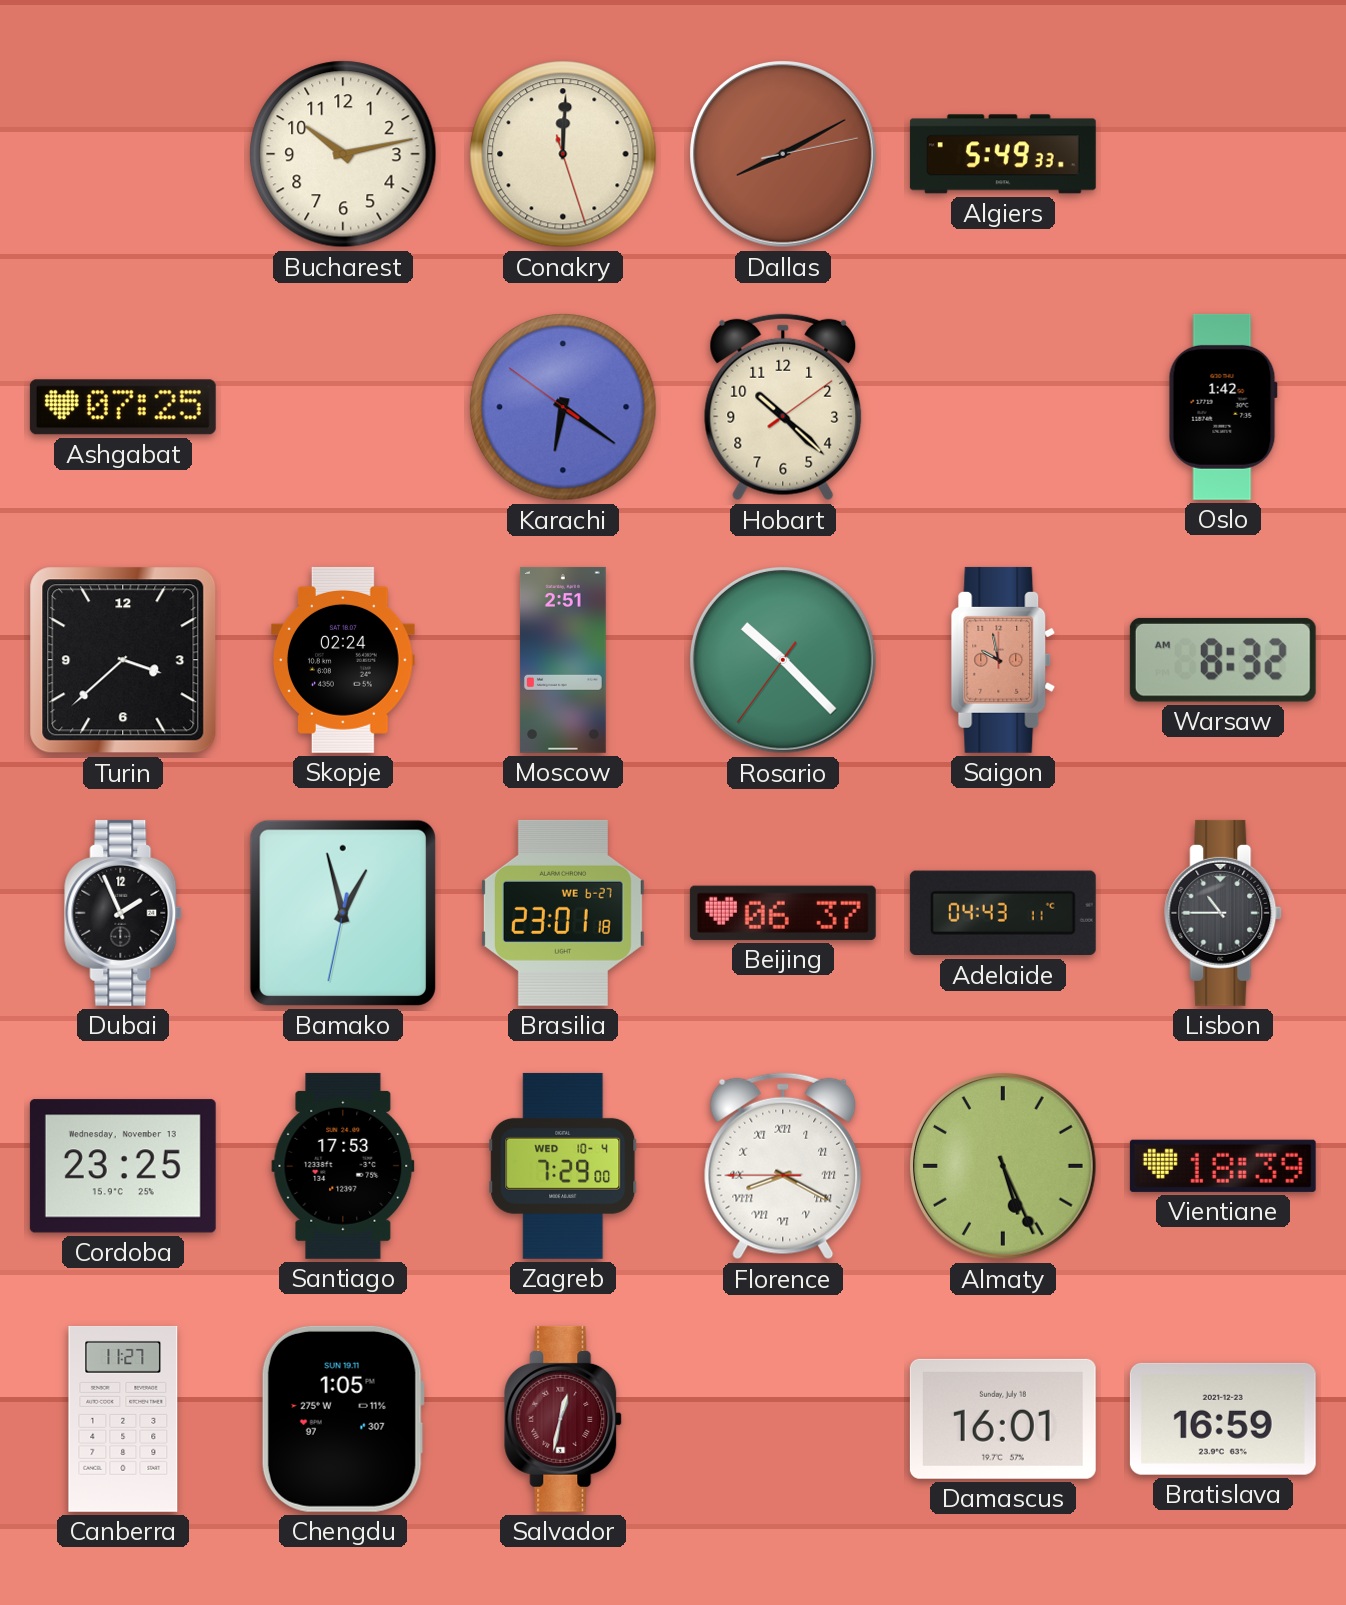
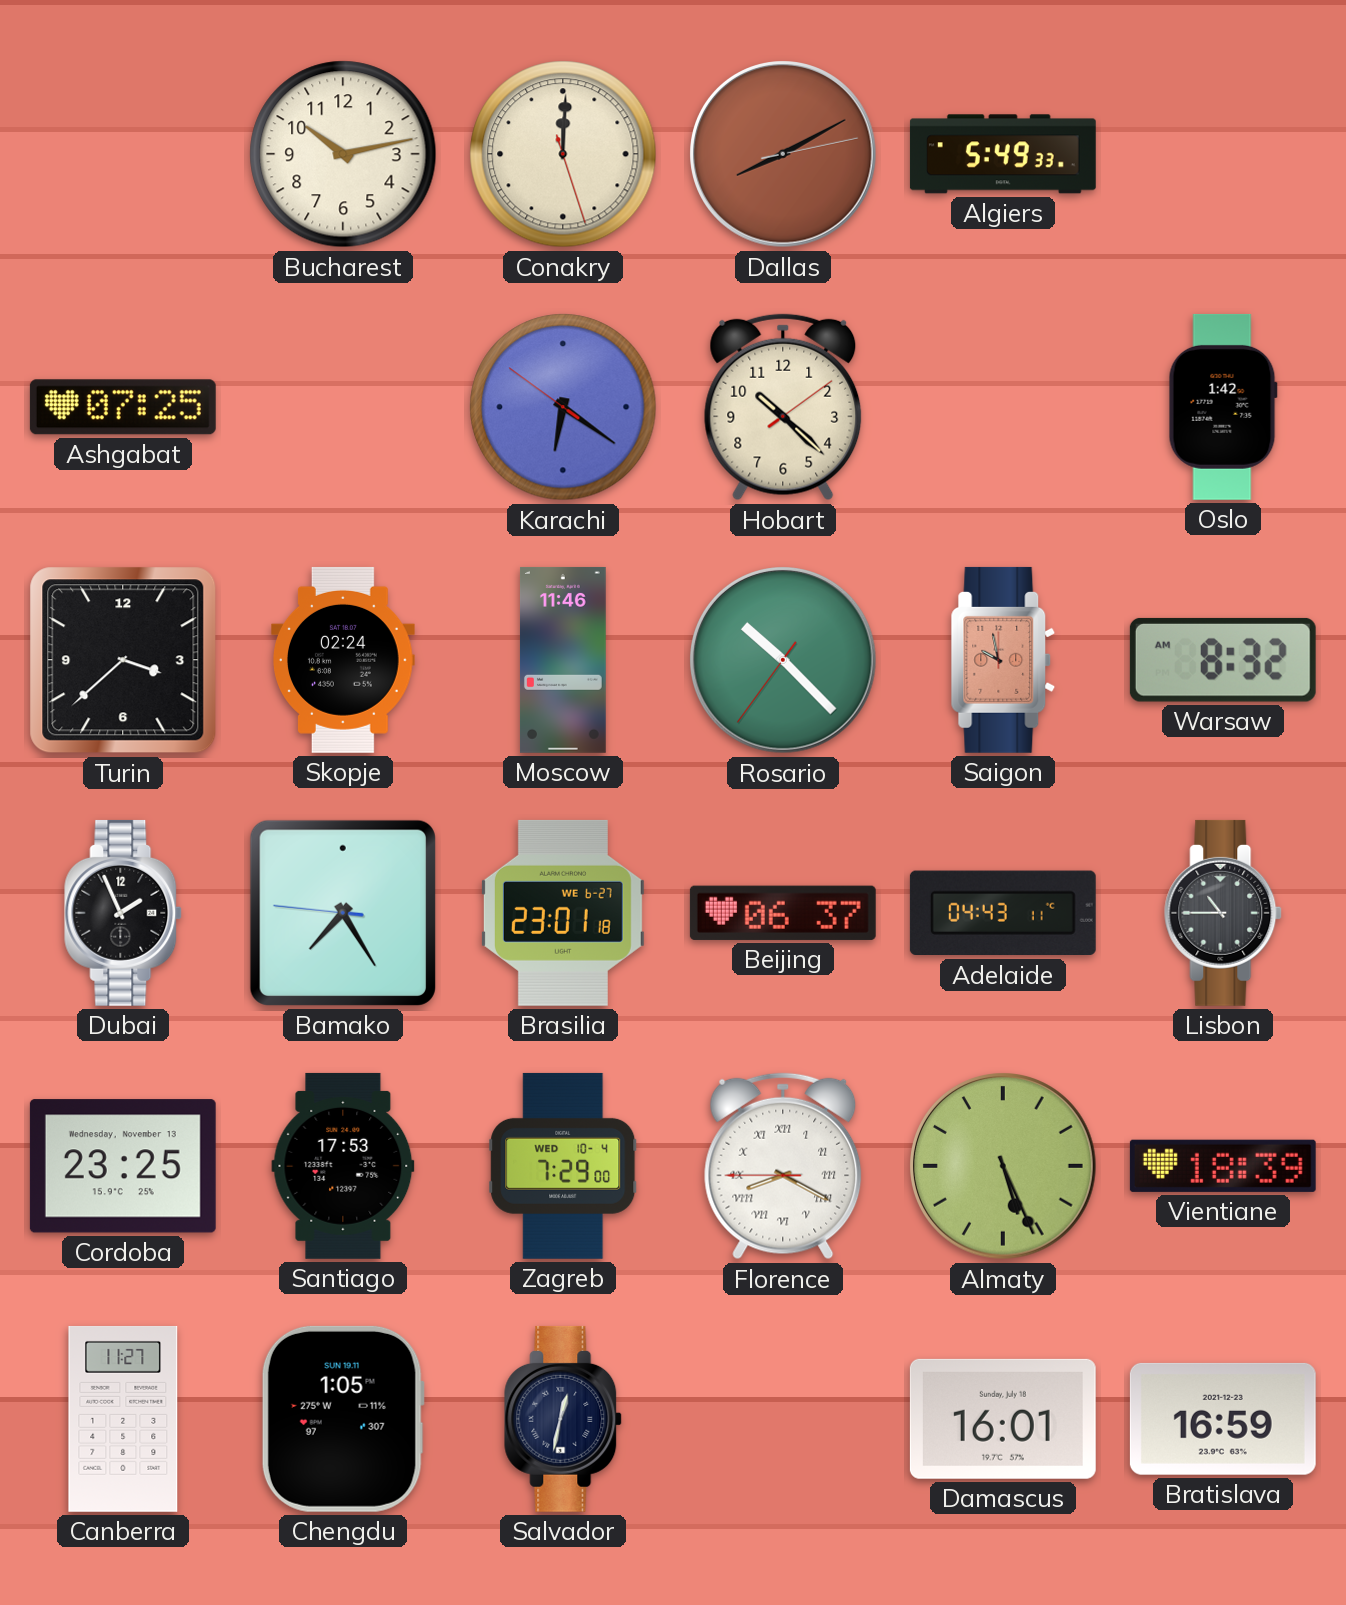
Moscow: 2:51 -> 11:46 (563, 660)
Bamako: 12:57 -> 7:24 (343, 913)
Salvador dial: burgundy -> navy (564, 1419)
